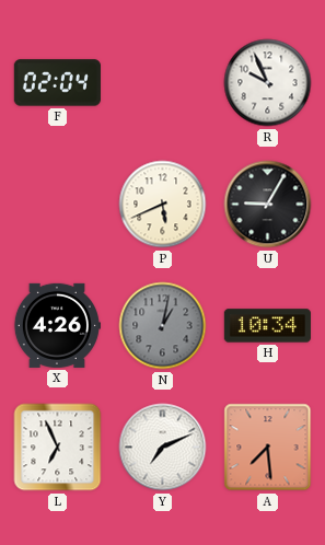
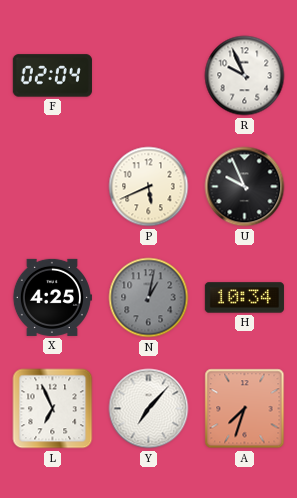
U: 9:05 -> 9:56 (245, 187)
X: 4:26 -> 4:25 (52, 297)
Y: 7:11 -> 7:07 (149, 409)
A: 7:29 -> 7:33 (245, 409)
